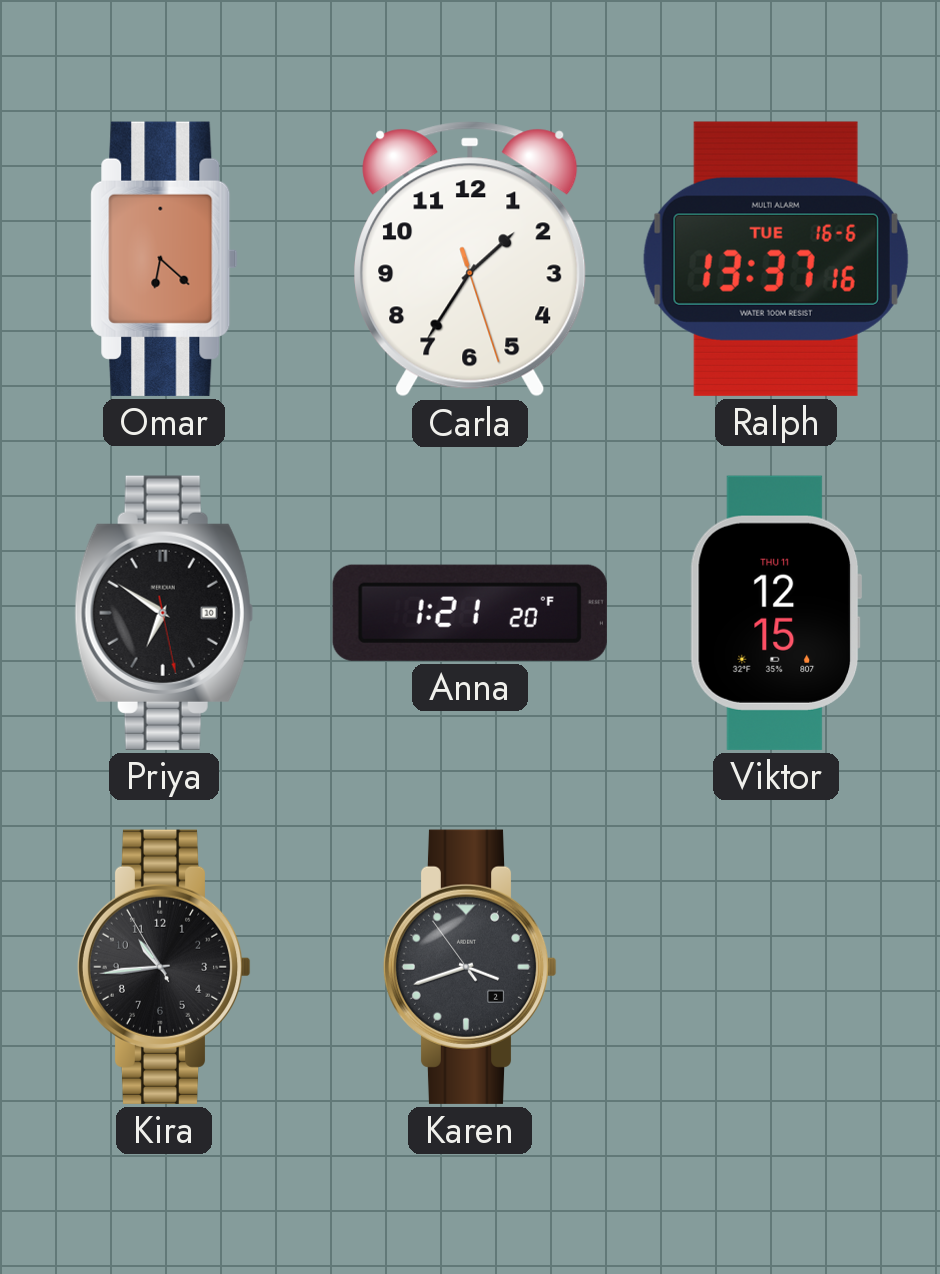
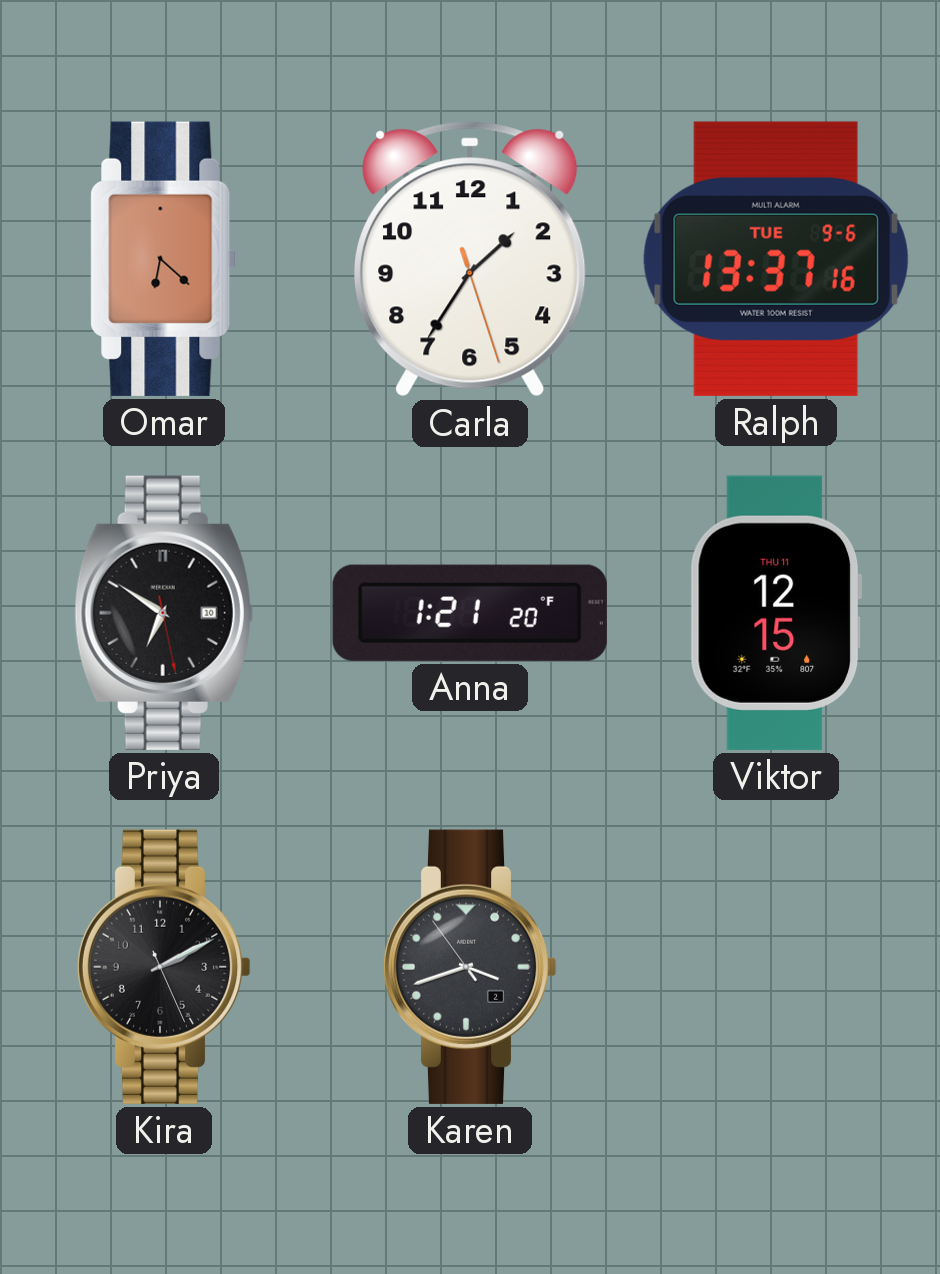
Ralph date: TUE 16-6 -> TUE 9-6 (776, 259)
Kira: 10:43 -> 2:10 (164, 967)
